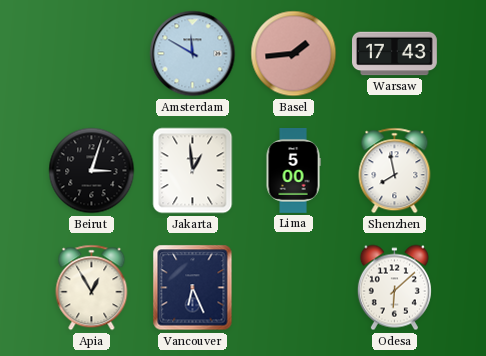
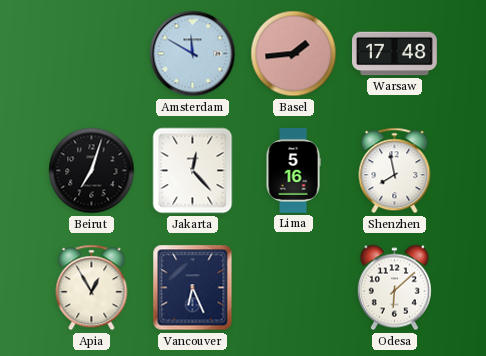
Warsaw: 17:43 -> 17:48 (395, 54)
Beirut: 3:03 -> 7:03 (92, 171)
Jakarta: 12:59 -> 12:23 (193, 171)
Lima: 5:00 -> 5:16 (293, 171)
